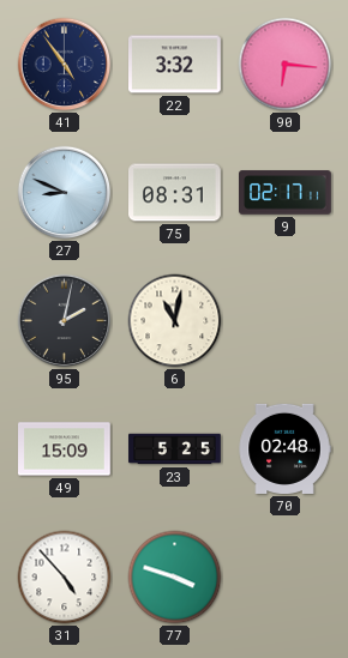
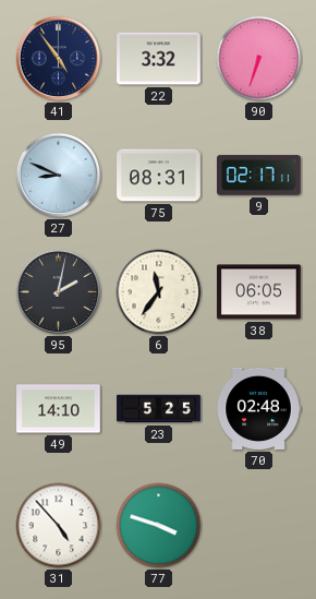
90: 6:16 -> 6:33 (259, 59)
6: 11:02 -> 11:36 (159, 292)
38: none -> 06:05 (259, 292)
49: 15:09 -> 14:10 (59, 409)
